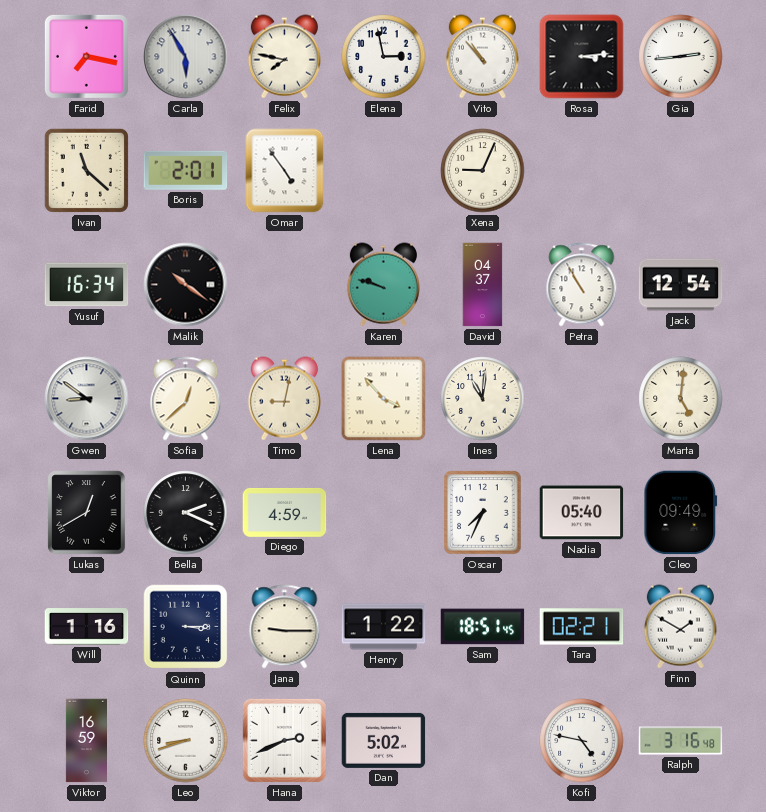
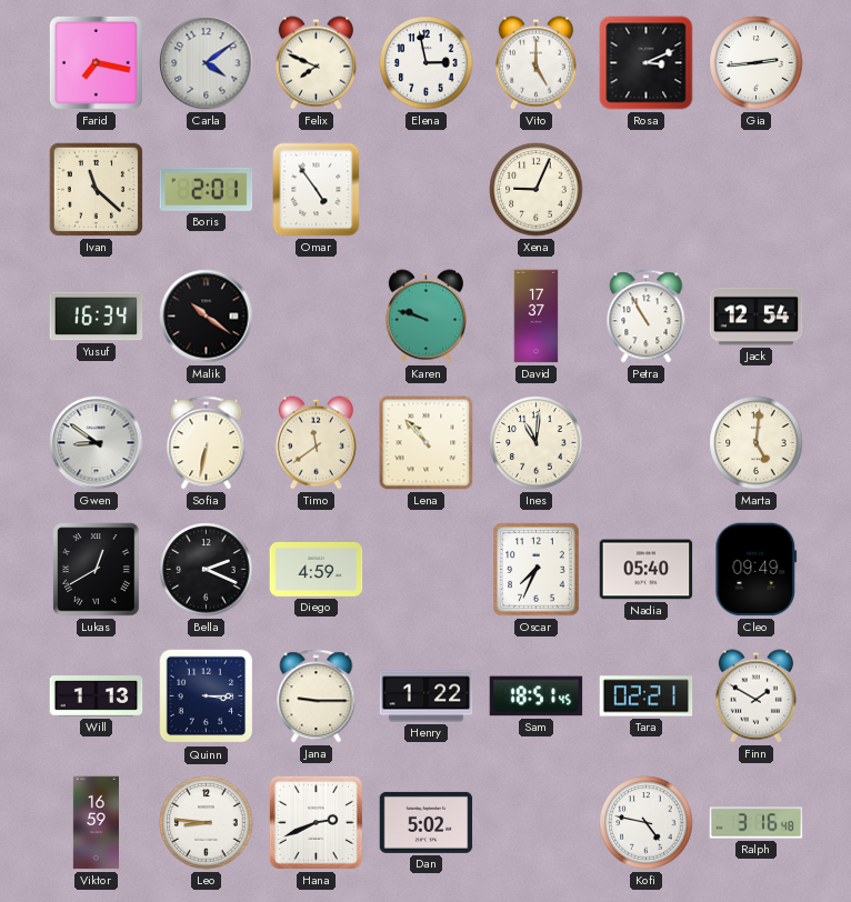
Carla: 5:55 -> 4:09 (207, 63)
Felix: 7:47 -> 7:49 (316, 63)
Vito: 10:53 -> 5:00 (535, 63)
Rosa: 3:14 -> 3:11 (647, 63)
David: 04:37 -> 17:37 (537, 317)
Sofia: 12:38 -> 6:32 (207, 443)
Timo: 9:02 -> 11:39 (316, 443)
Lena: 3:53 -> 10:53 (427, 443)
Will: 1:16 -> 1:13 (97, 696)
Leo: 8:42 -> 8:46 (207, 823)
